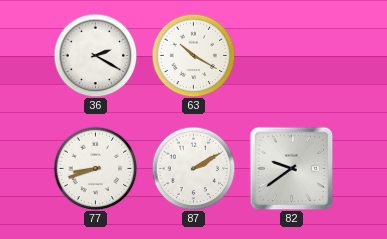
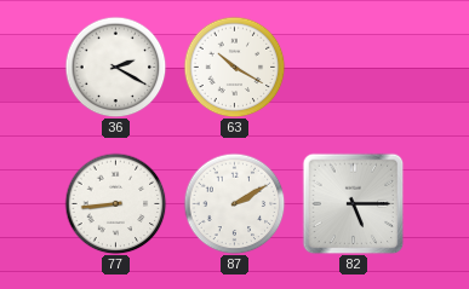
77: 8:42 -> 8:44 (115, 203)
82: 9:39 -> 5:15 (353, 203)
